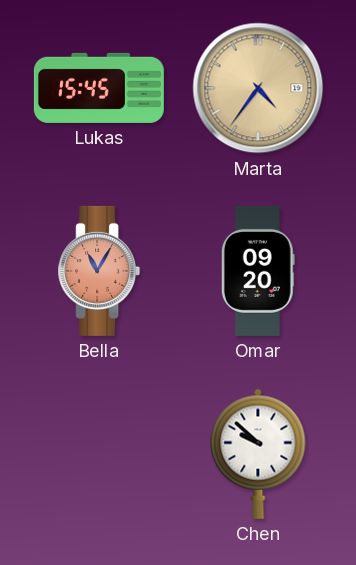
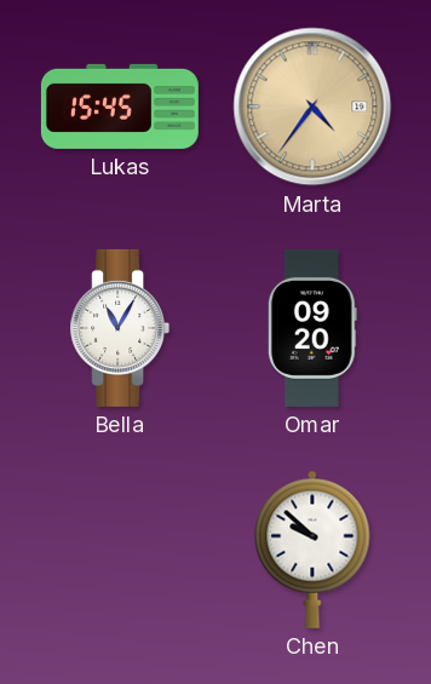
Bella dial: salmon -> white (120, 328)
